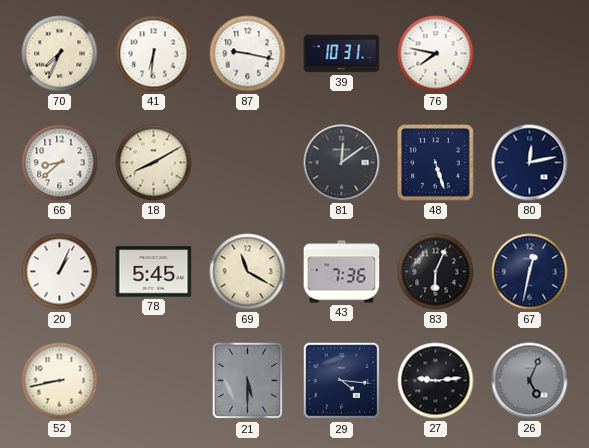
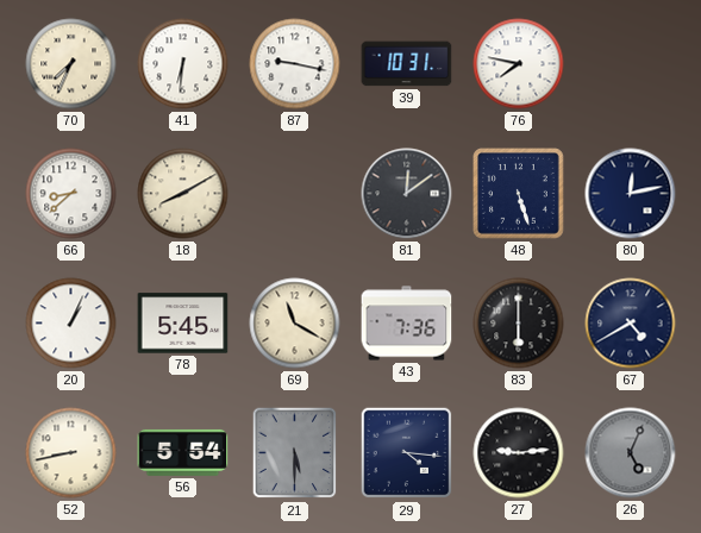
83: 6:04 -> 6:00 (519, 324)
67: 12:32 -> 4:40 (631, 324)
56: none -> 5:54 (183, 452)
